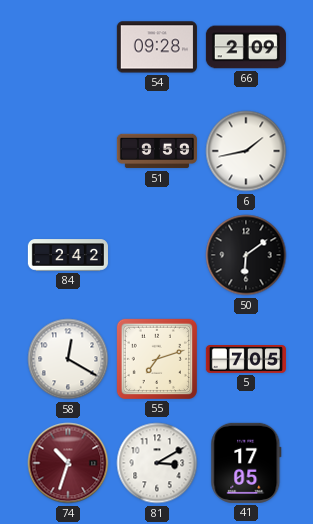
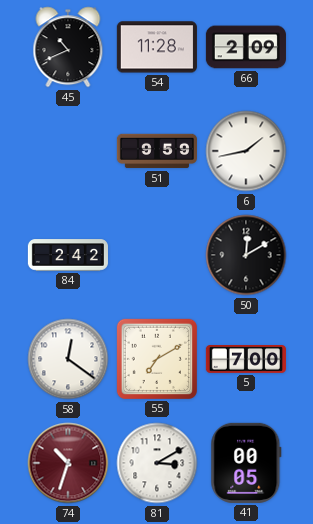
45: none -> 10:41 (68, 47)
54: 09:28 -> 11:28 (157, 47)
50: 6:09 -> 12:10 (246, 255)
58: 12:20 -> 12:21 (68, 359)
55: 7:12 -> 7:10 (157, 359)
5: 7:05 -> 7:00 (246, 360)
41: 17:05 -> 00:05 (246, 463)
